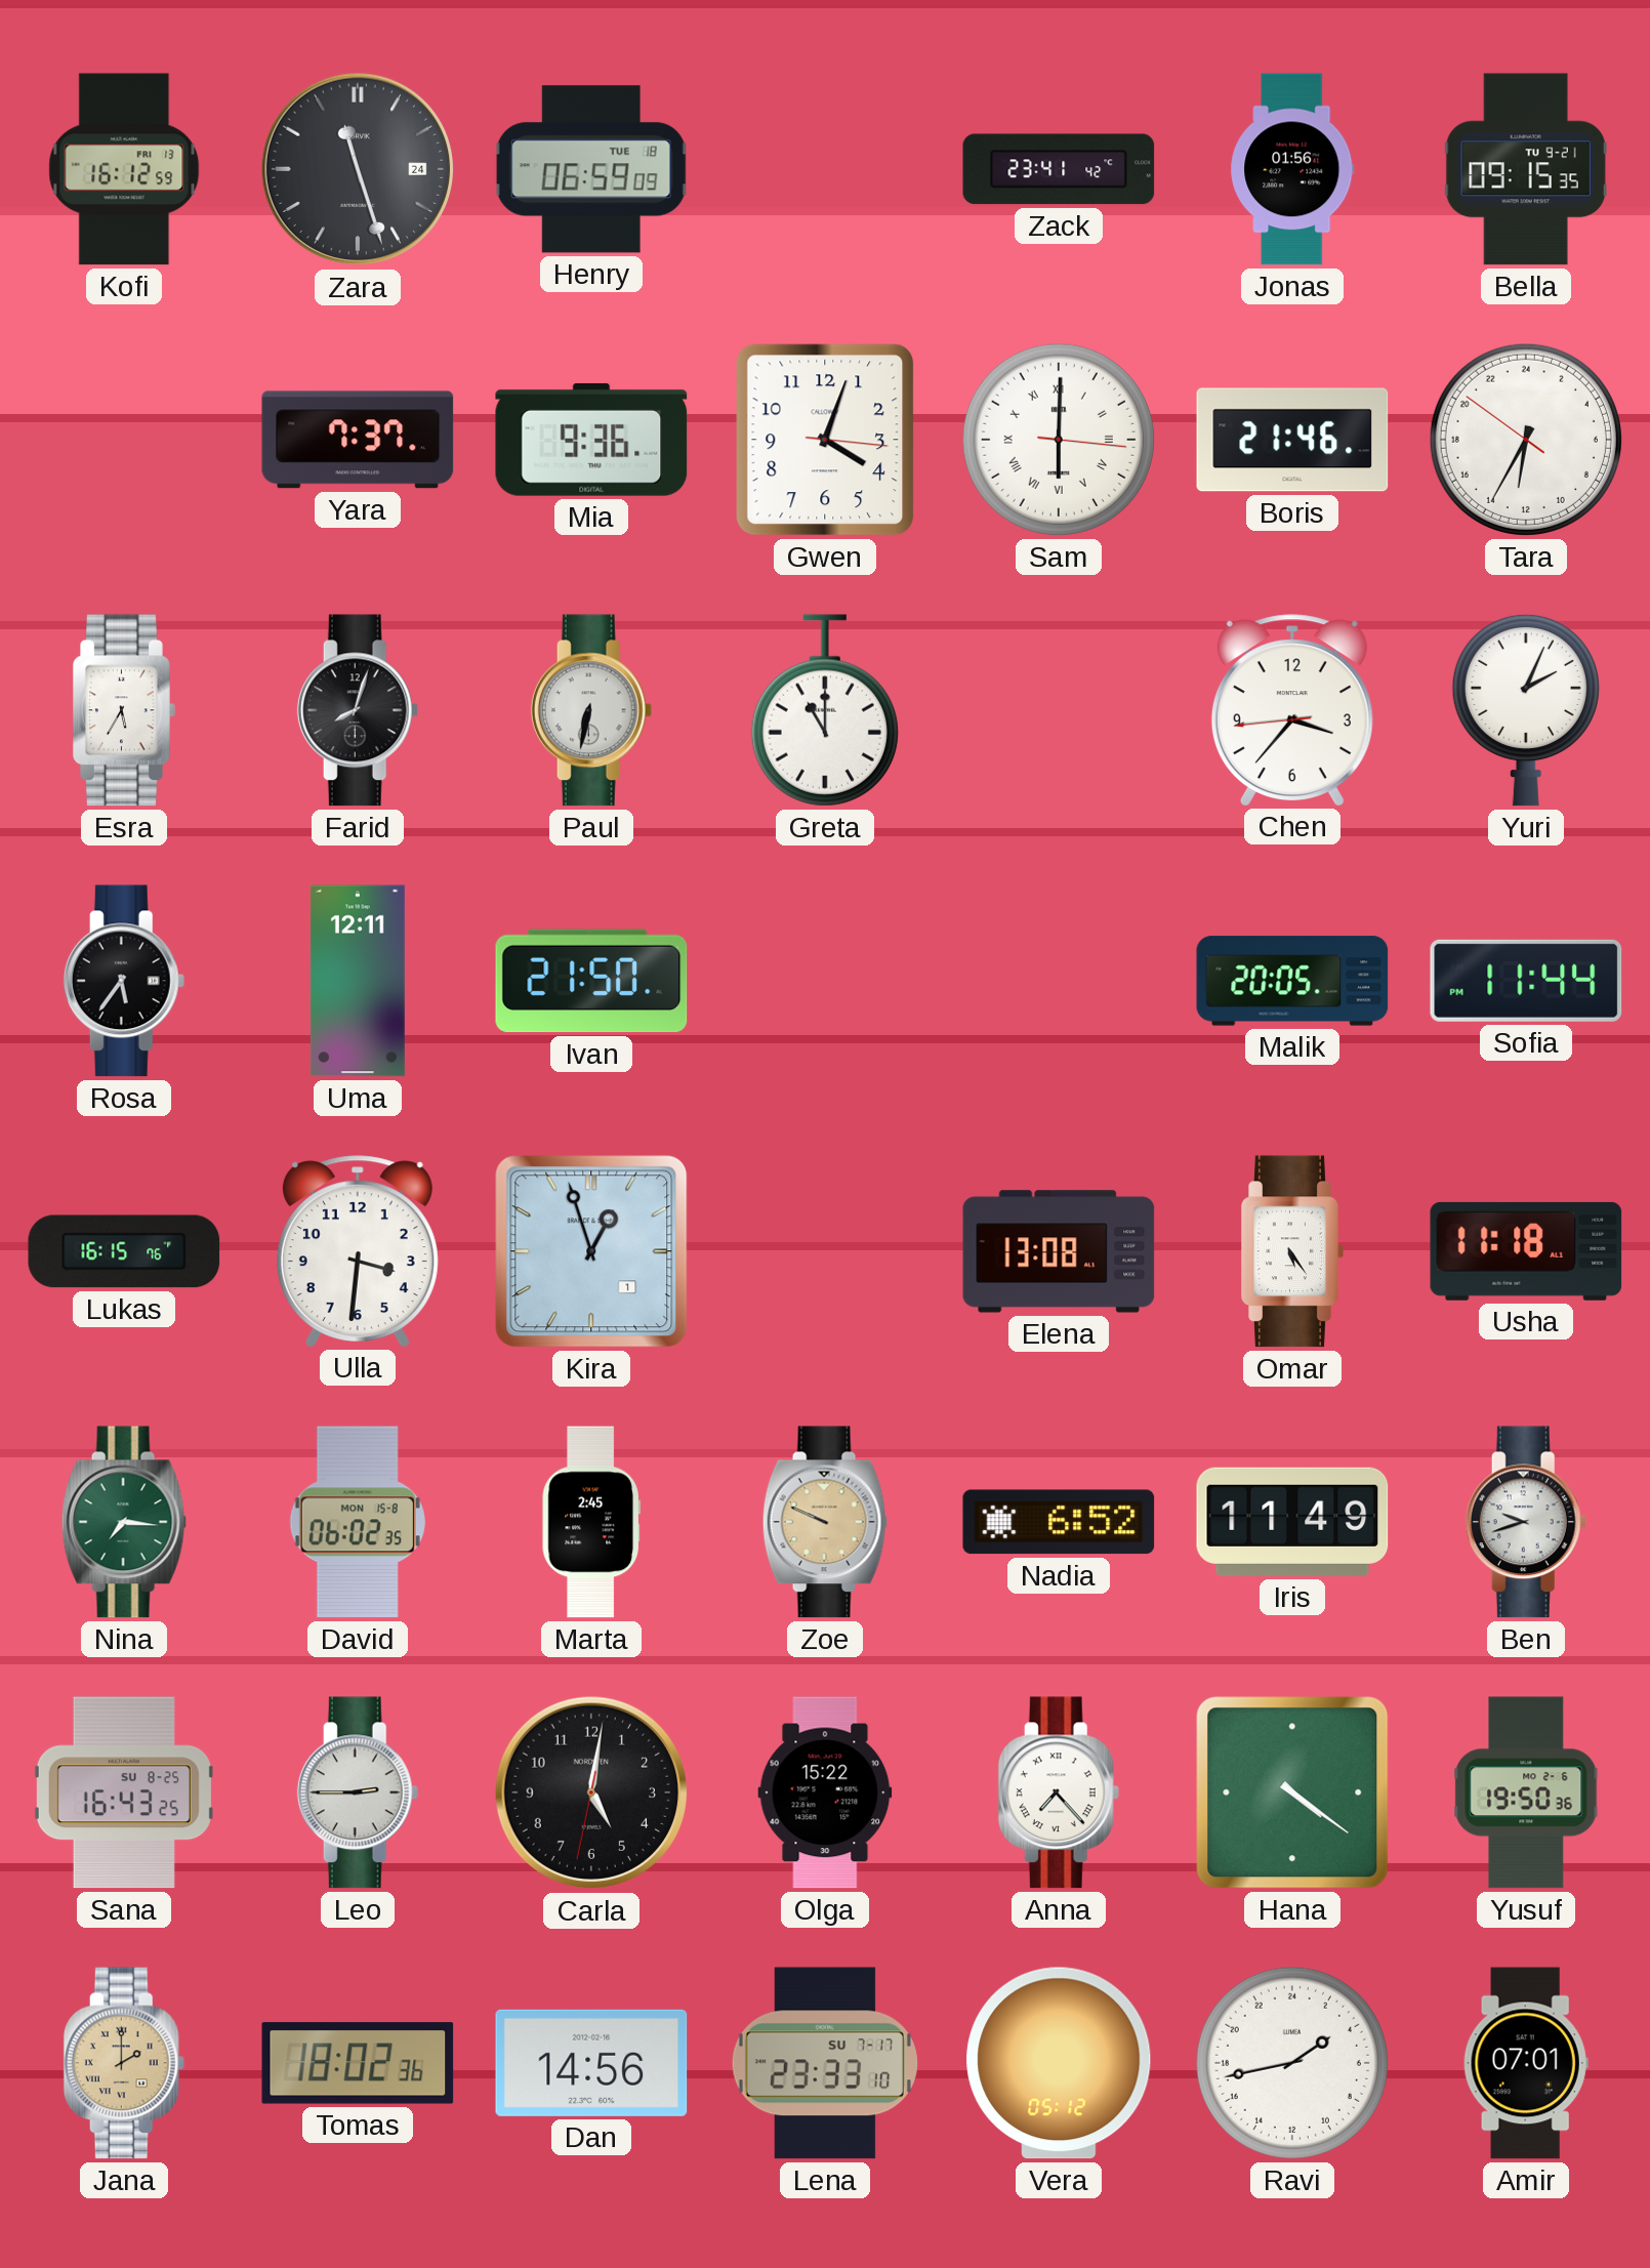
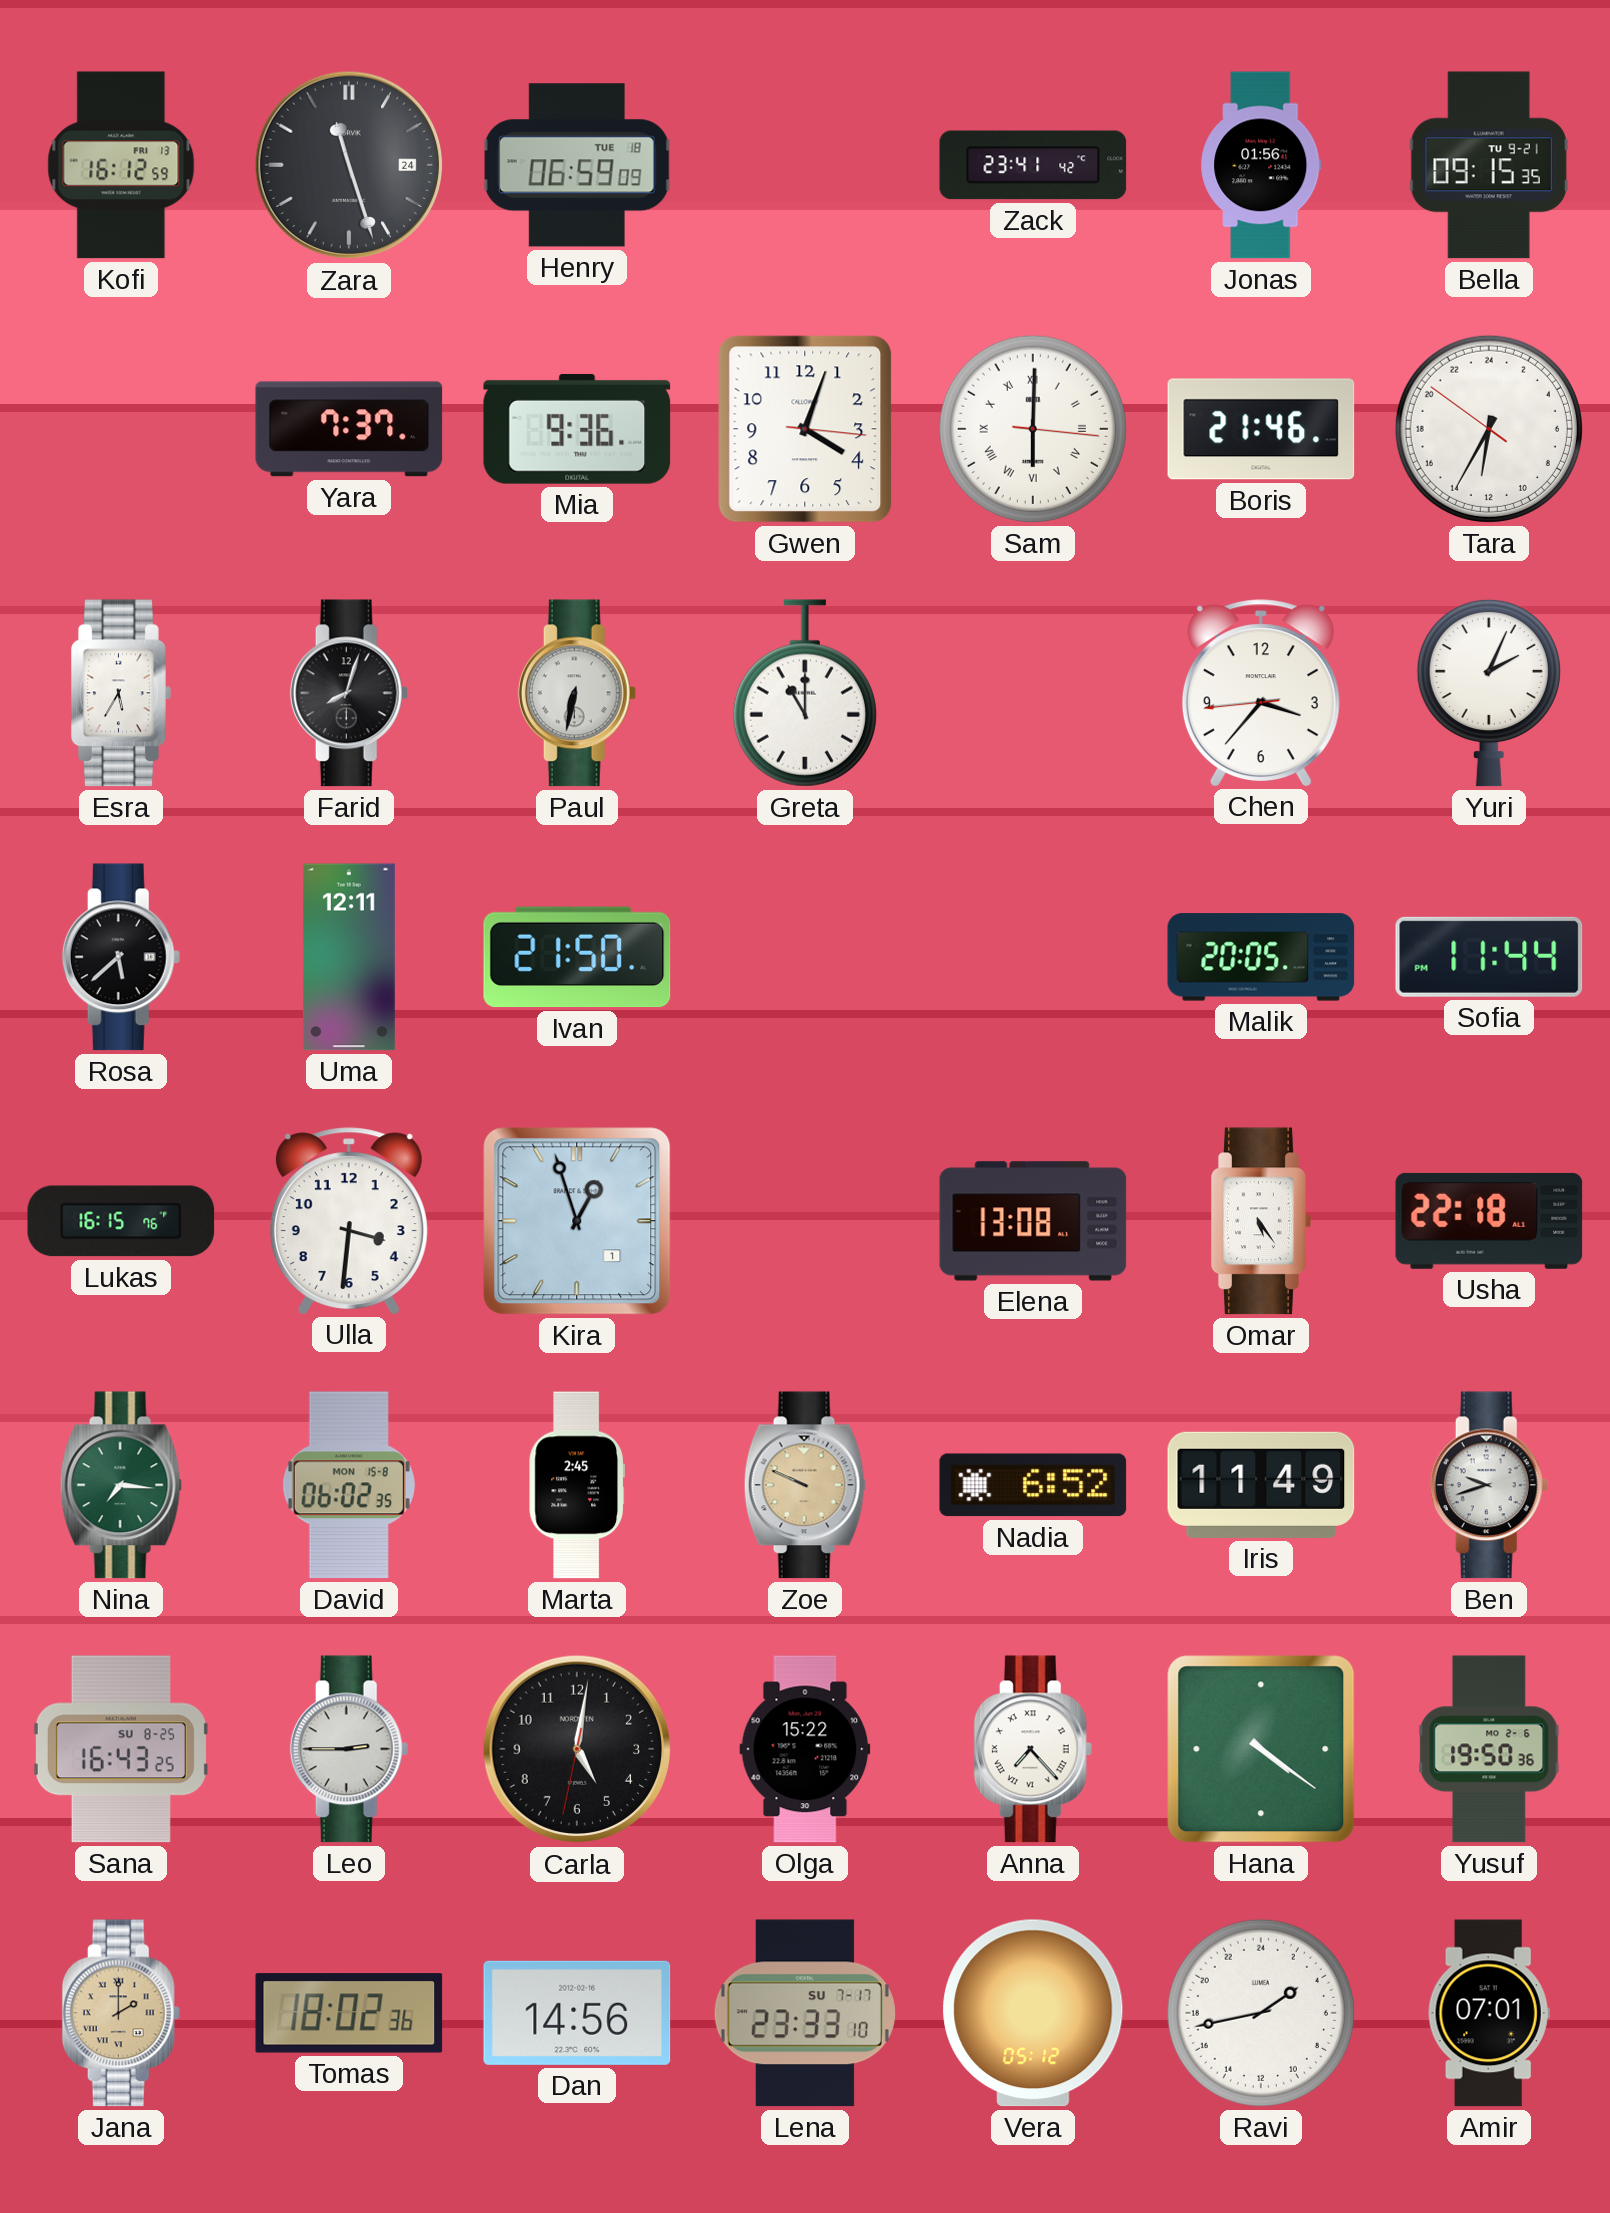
Rosa: 5:36 -> 5:38 (121, 957)
Usha: 11:18 -> 22:18 (1489, 1221)
